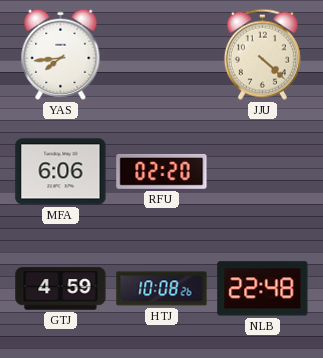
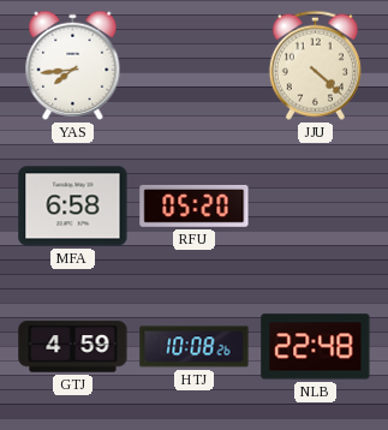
MFA: 6:06 -> 6:58 (73, 207)
RFU: 02:20 -> 05:20 (195, 205)
